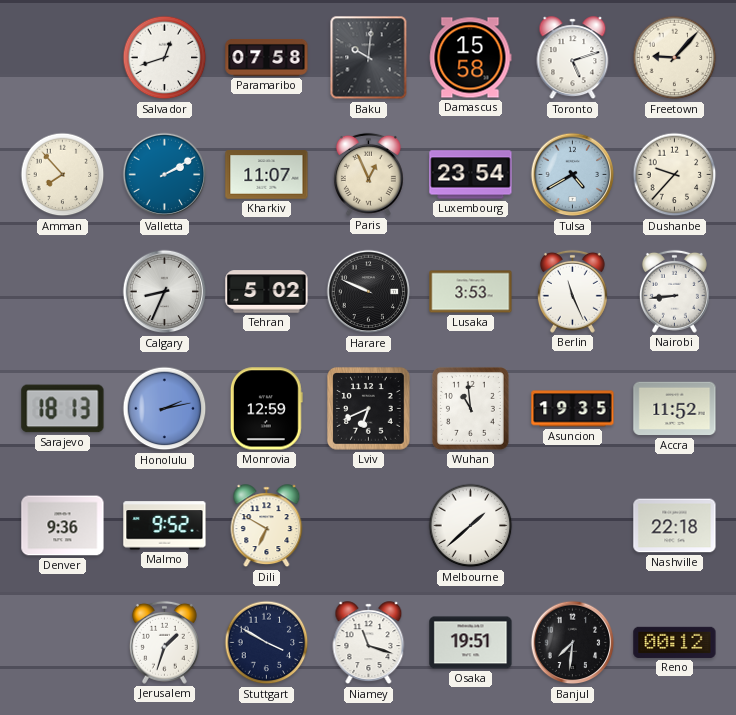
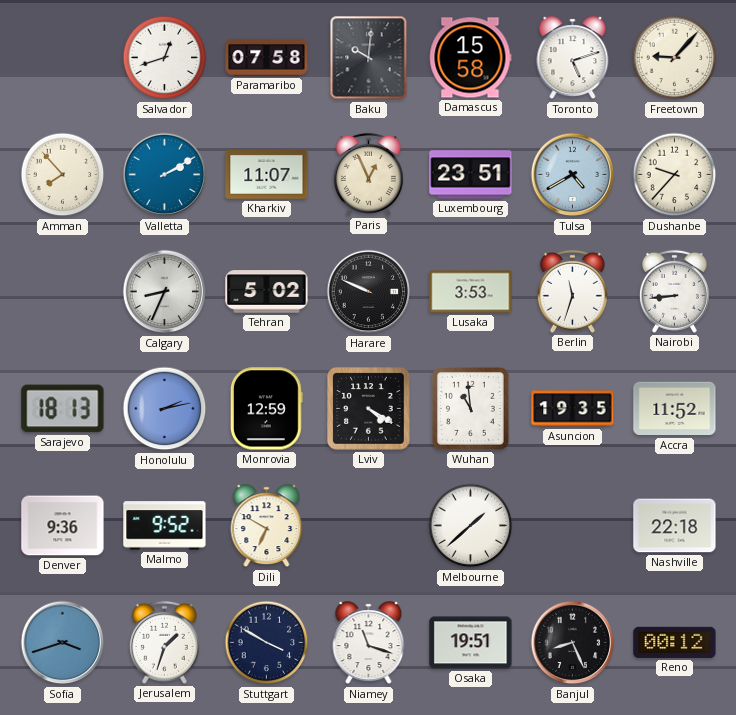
Luxembourg: 23:54 -> 23:51 (471, 175)
Berlin: 11:26 -> 11:33 (572, 291)
Lviv: 6:41 -> 4:20 (369, 409)
Sofia: none -> 3:42 (63, 643)
Banjul: 7:31 -> 8:26 (573, 643)
